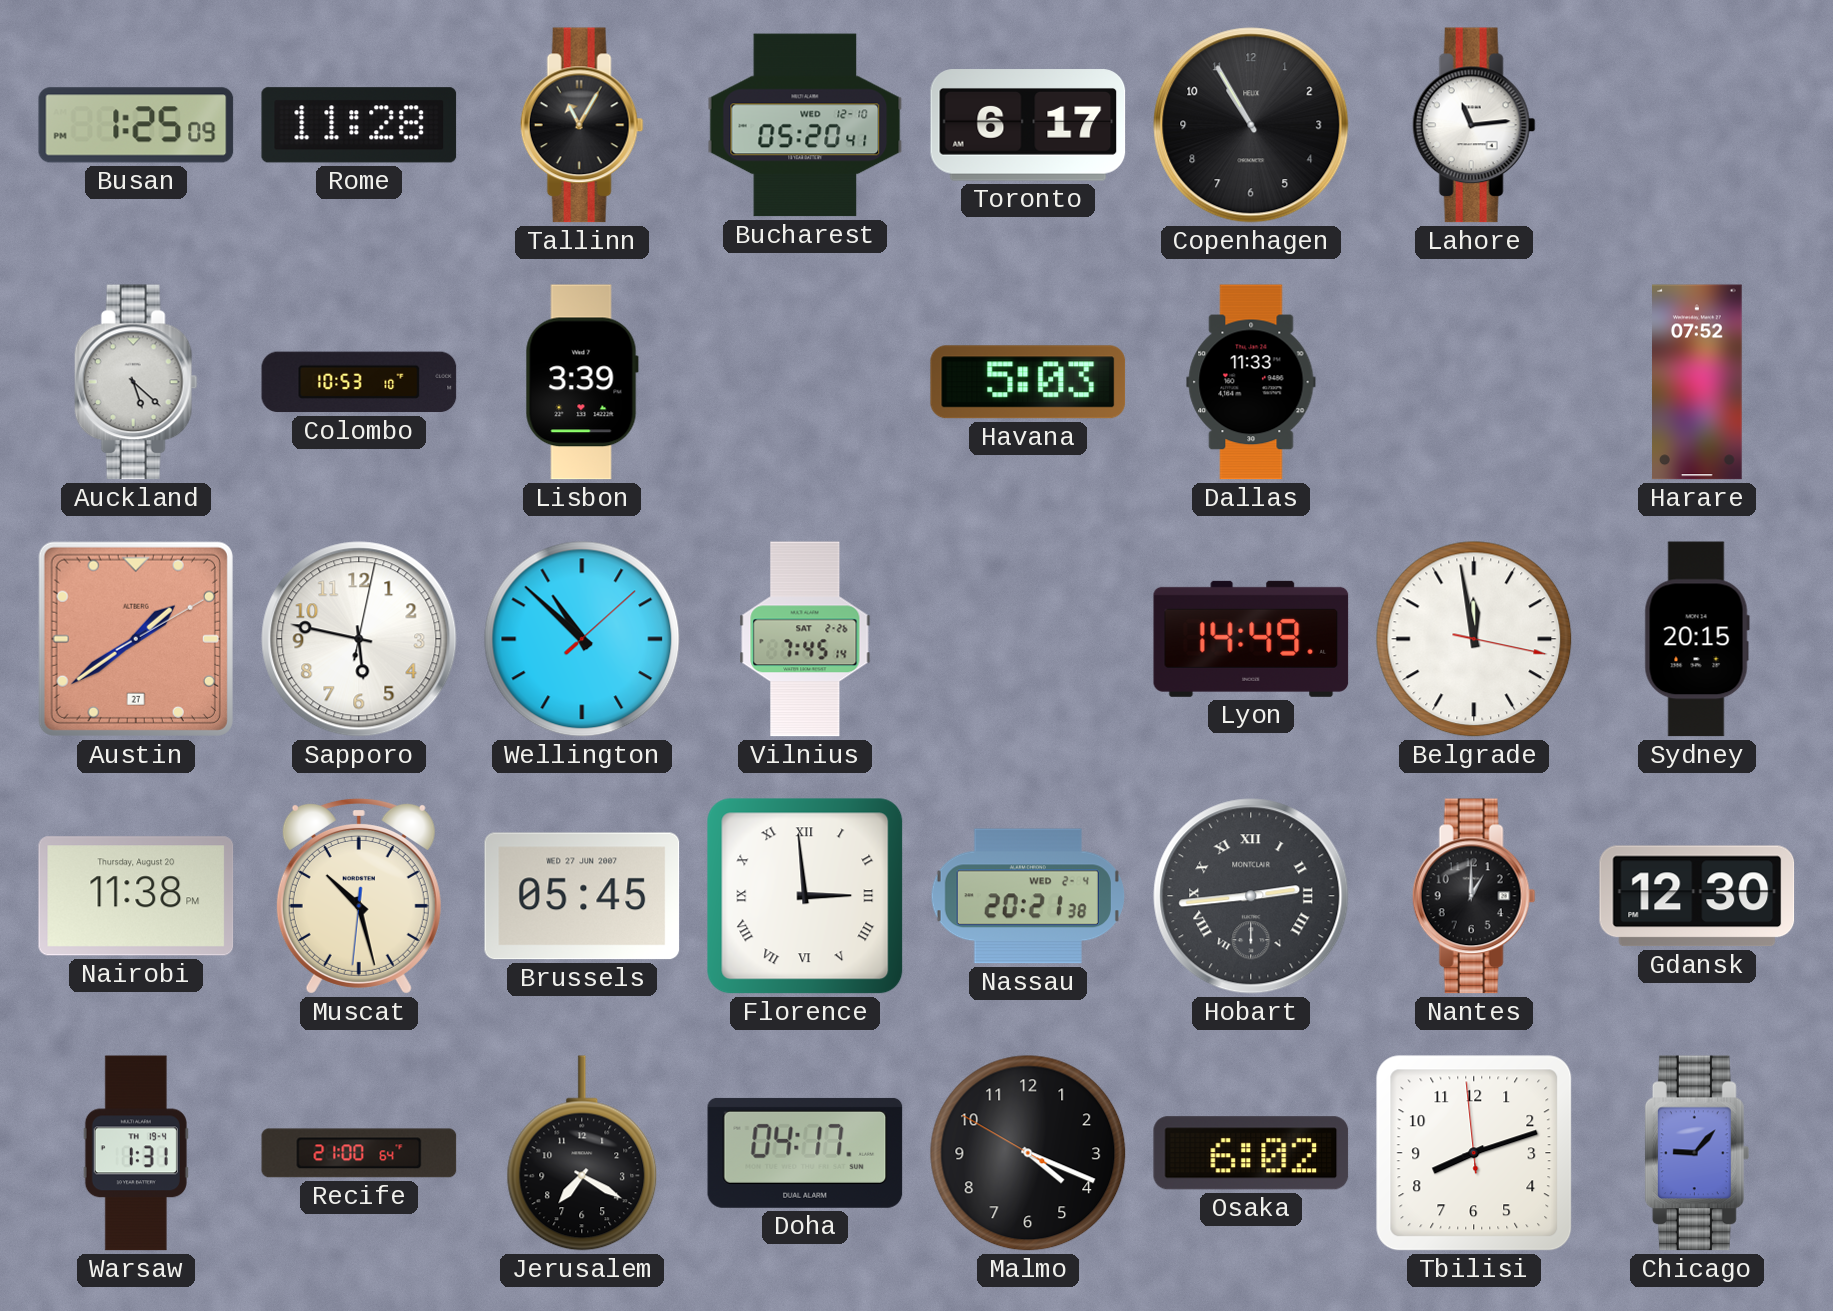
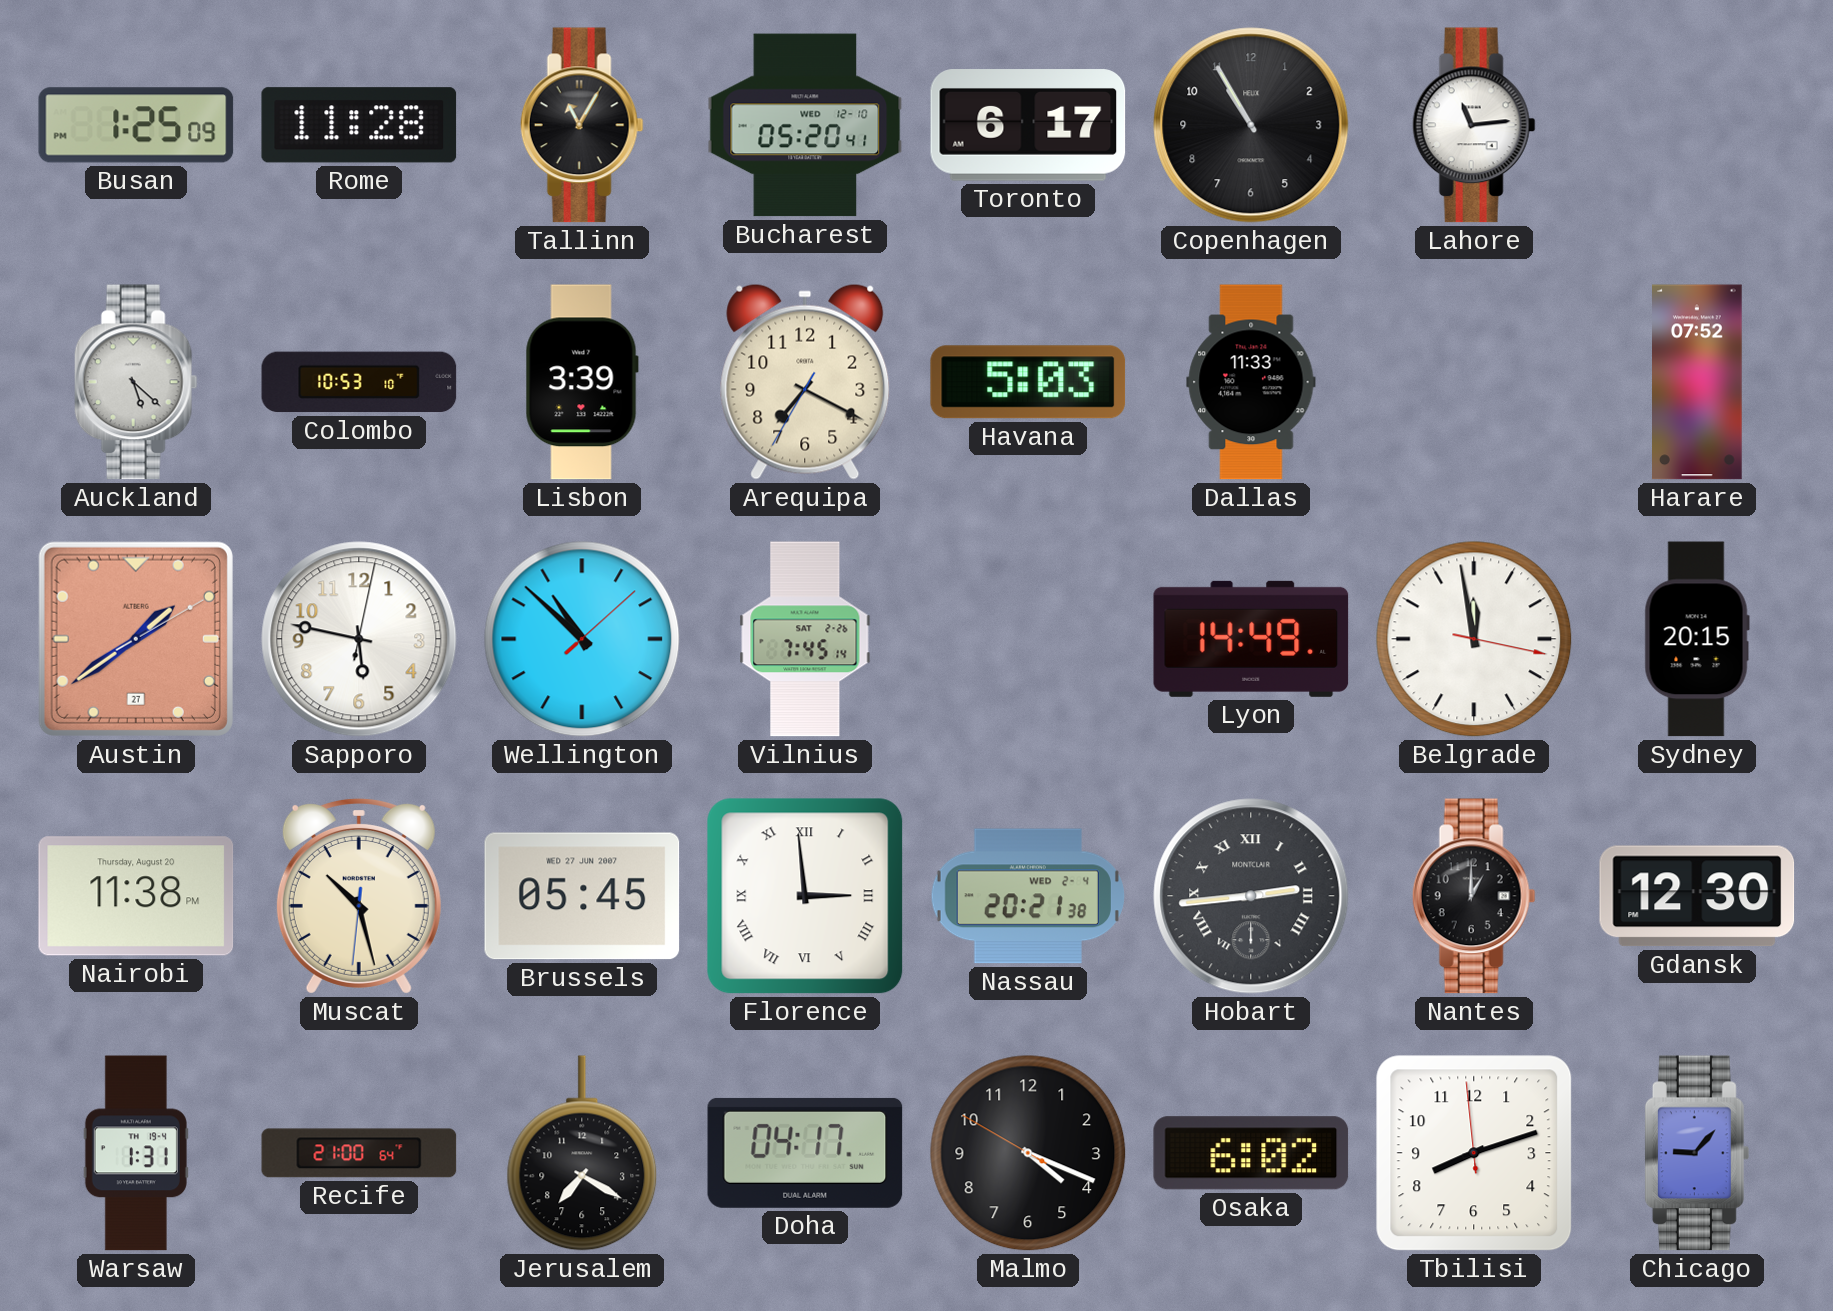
Arequipa: none -> 7:19 (805, 382)
